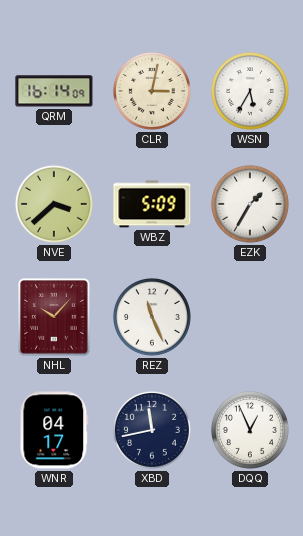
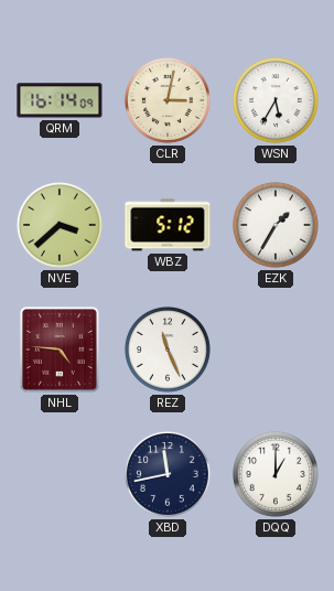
WBZ: 5:09 -> 5:12 (168, 225)
NHL: 10:07 -> 4:46 (61, 350)
WNR: 04:17 -> none (54, 430)
DQQ: 12:56 -> 1:00 (276, 474)
